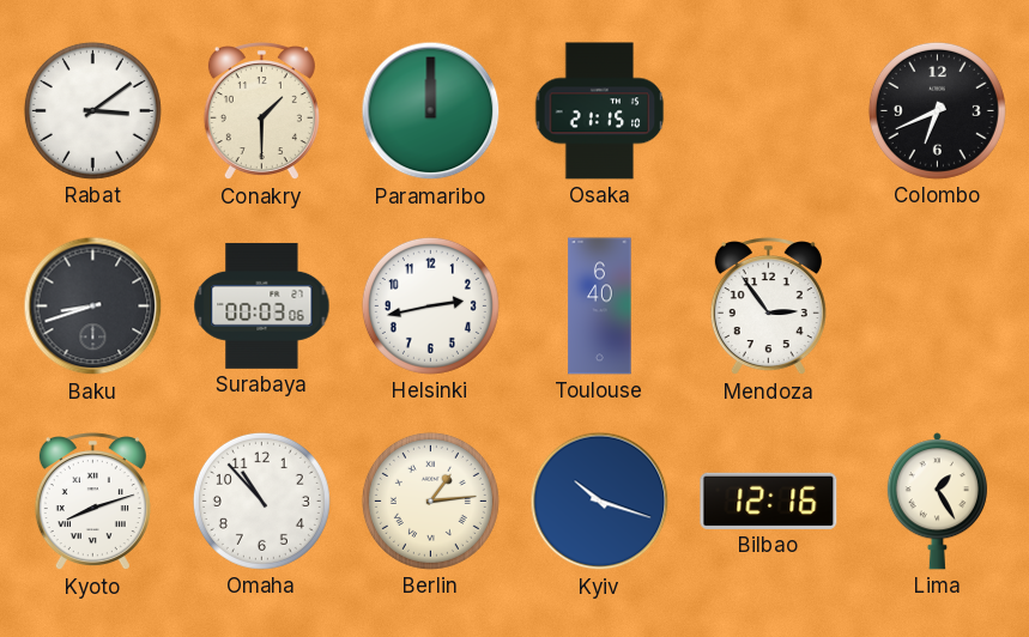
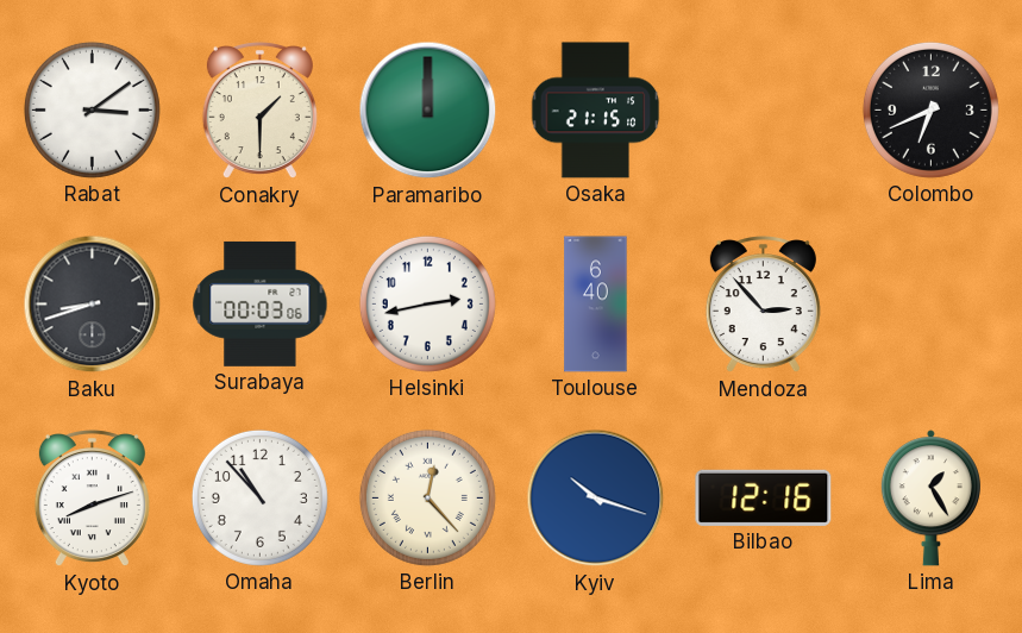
Mendoza: 2:54 -> 2:53 (763, 305)
Berlin: 1:14 -> 12:23 (427, 497)
